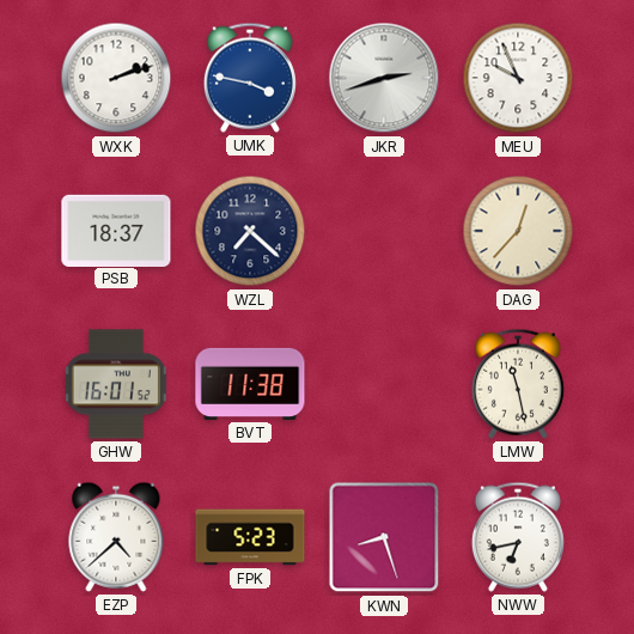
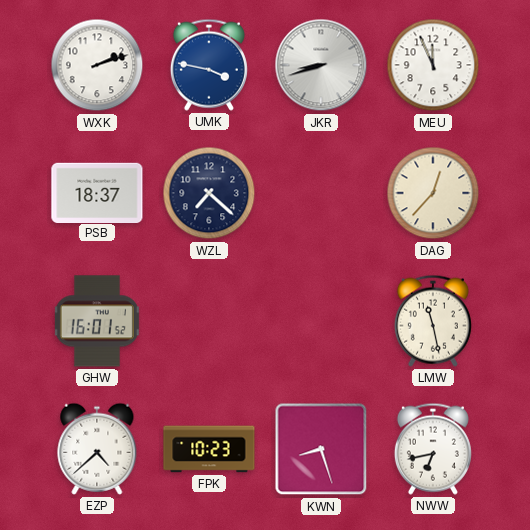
JKR: 2:42 -> 8:42 (321, 65)
MEU: 9:56 -> 11:56 (433, 65)
BVT: 11:38 -> none (250, 384)
FPK: 5:23 -> 10:23 (209, 449)
